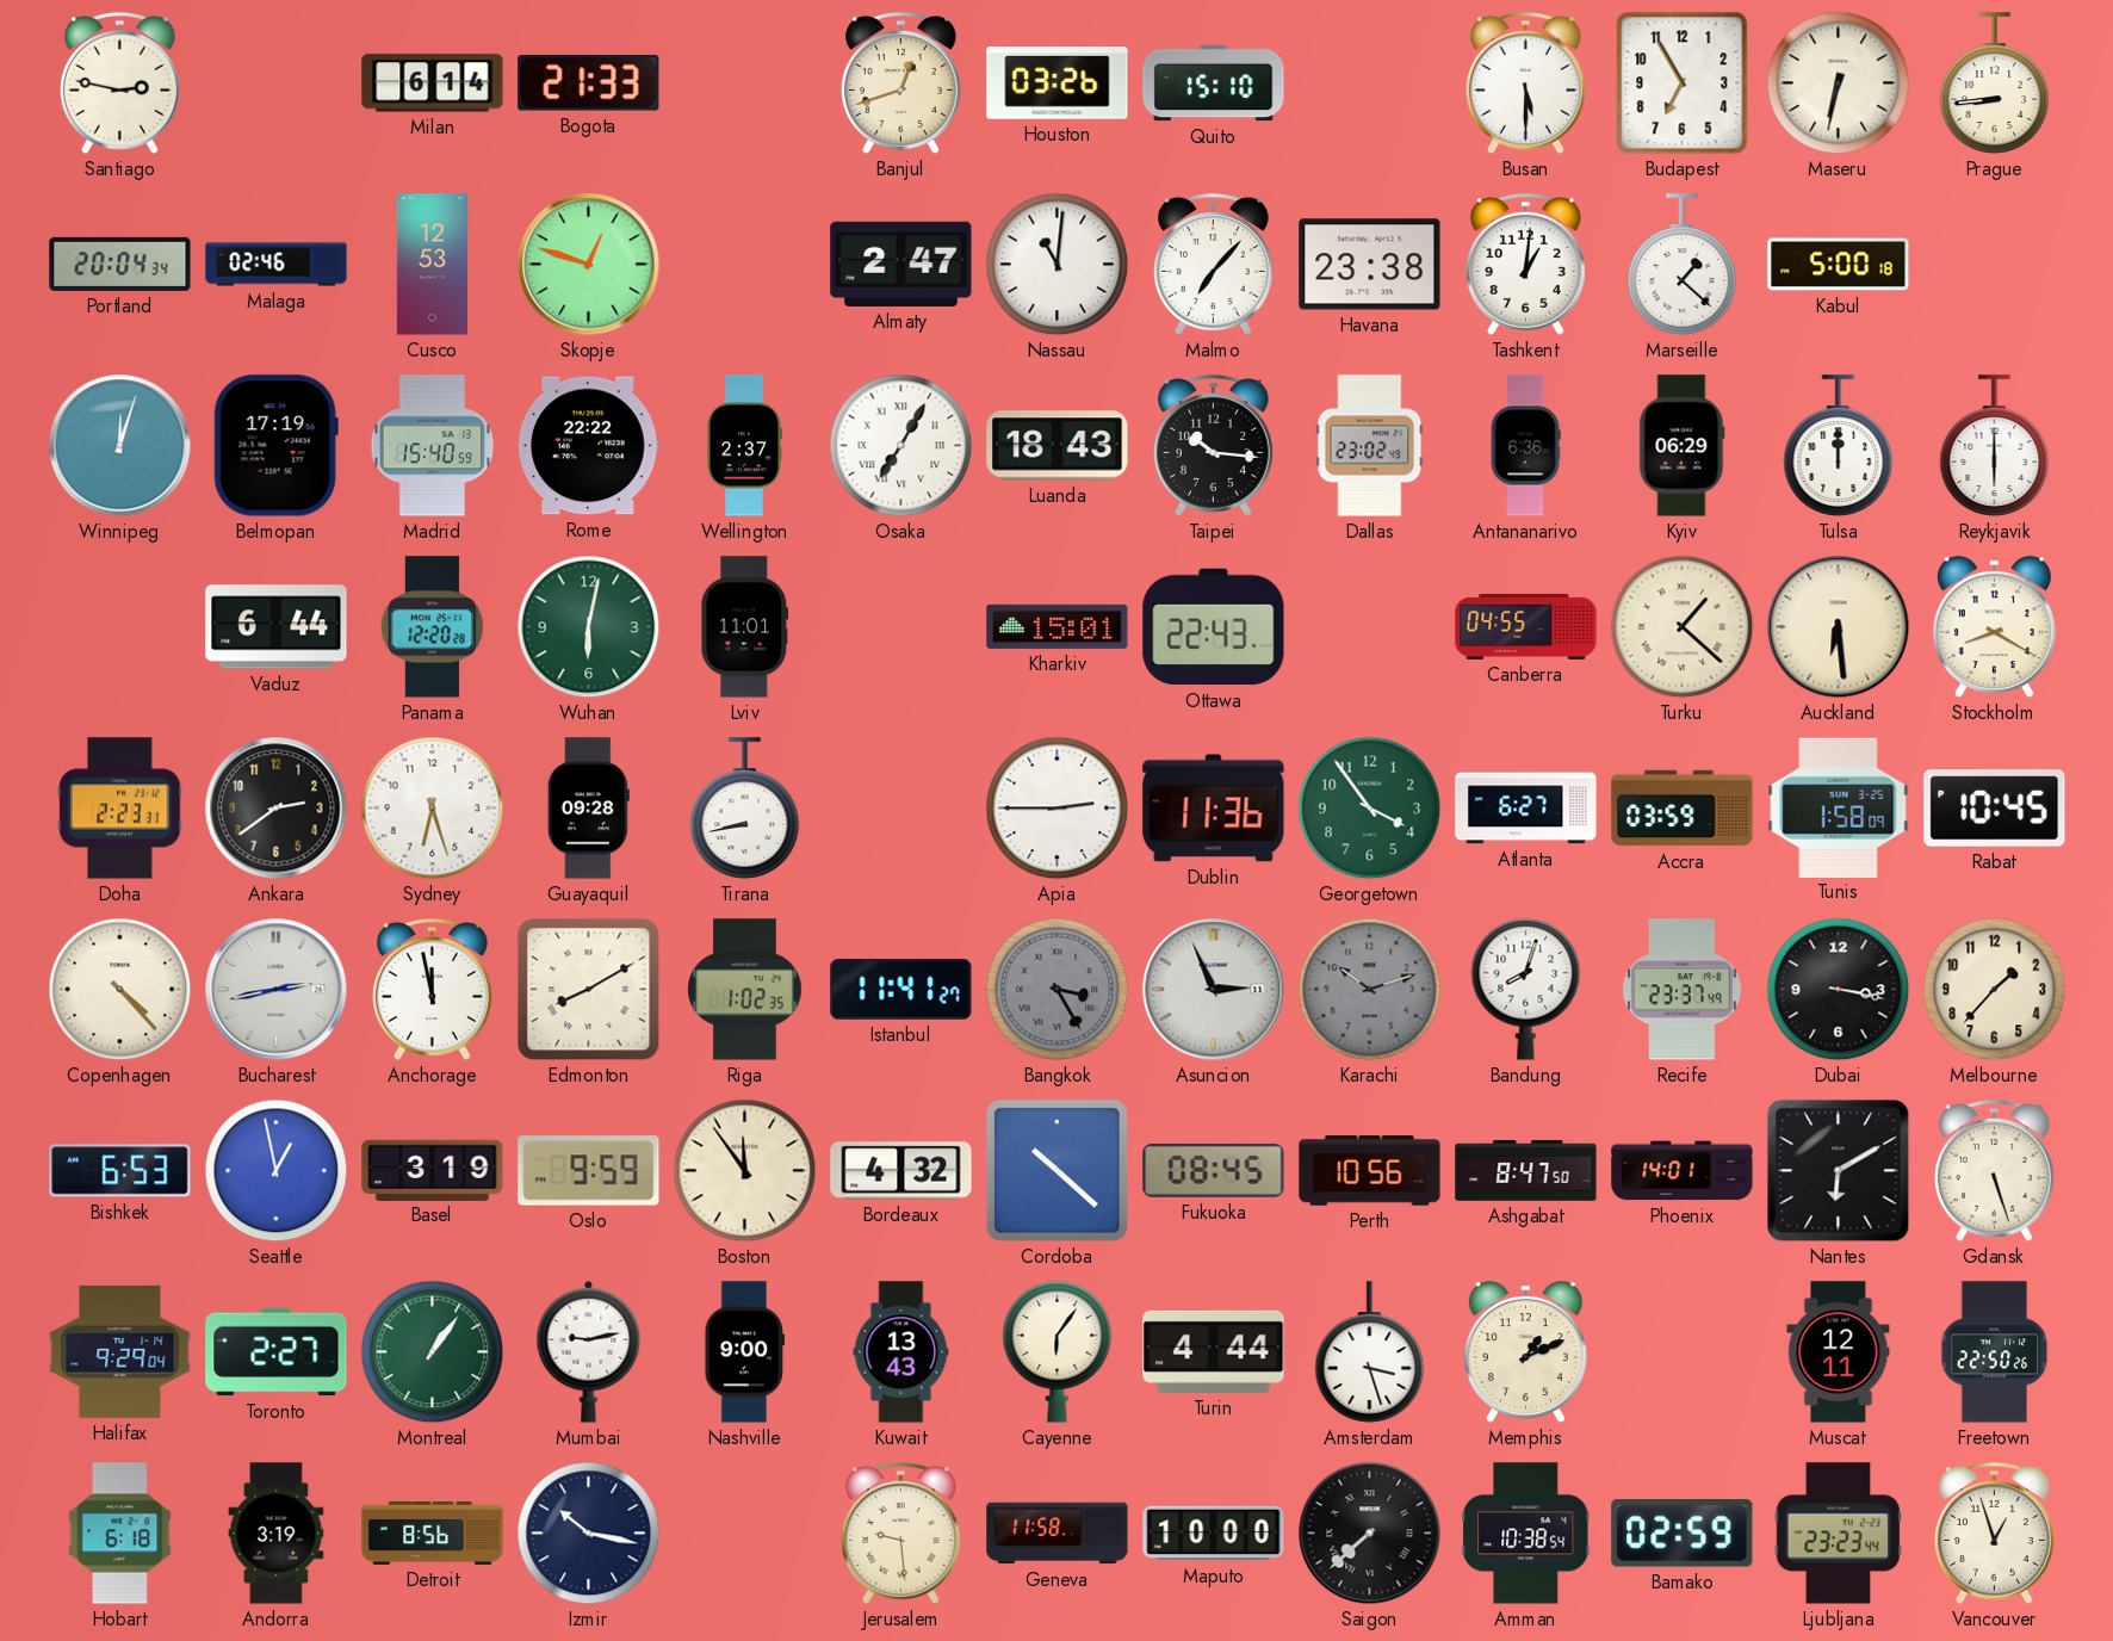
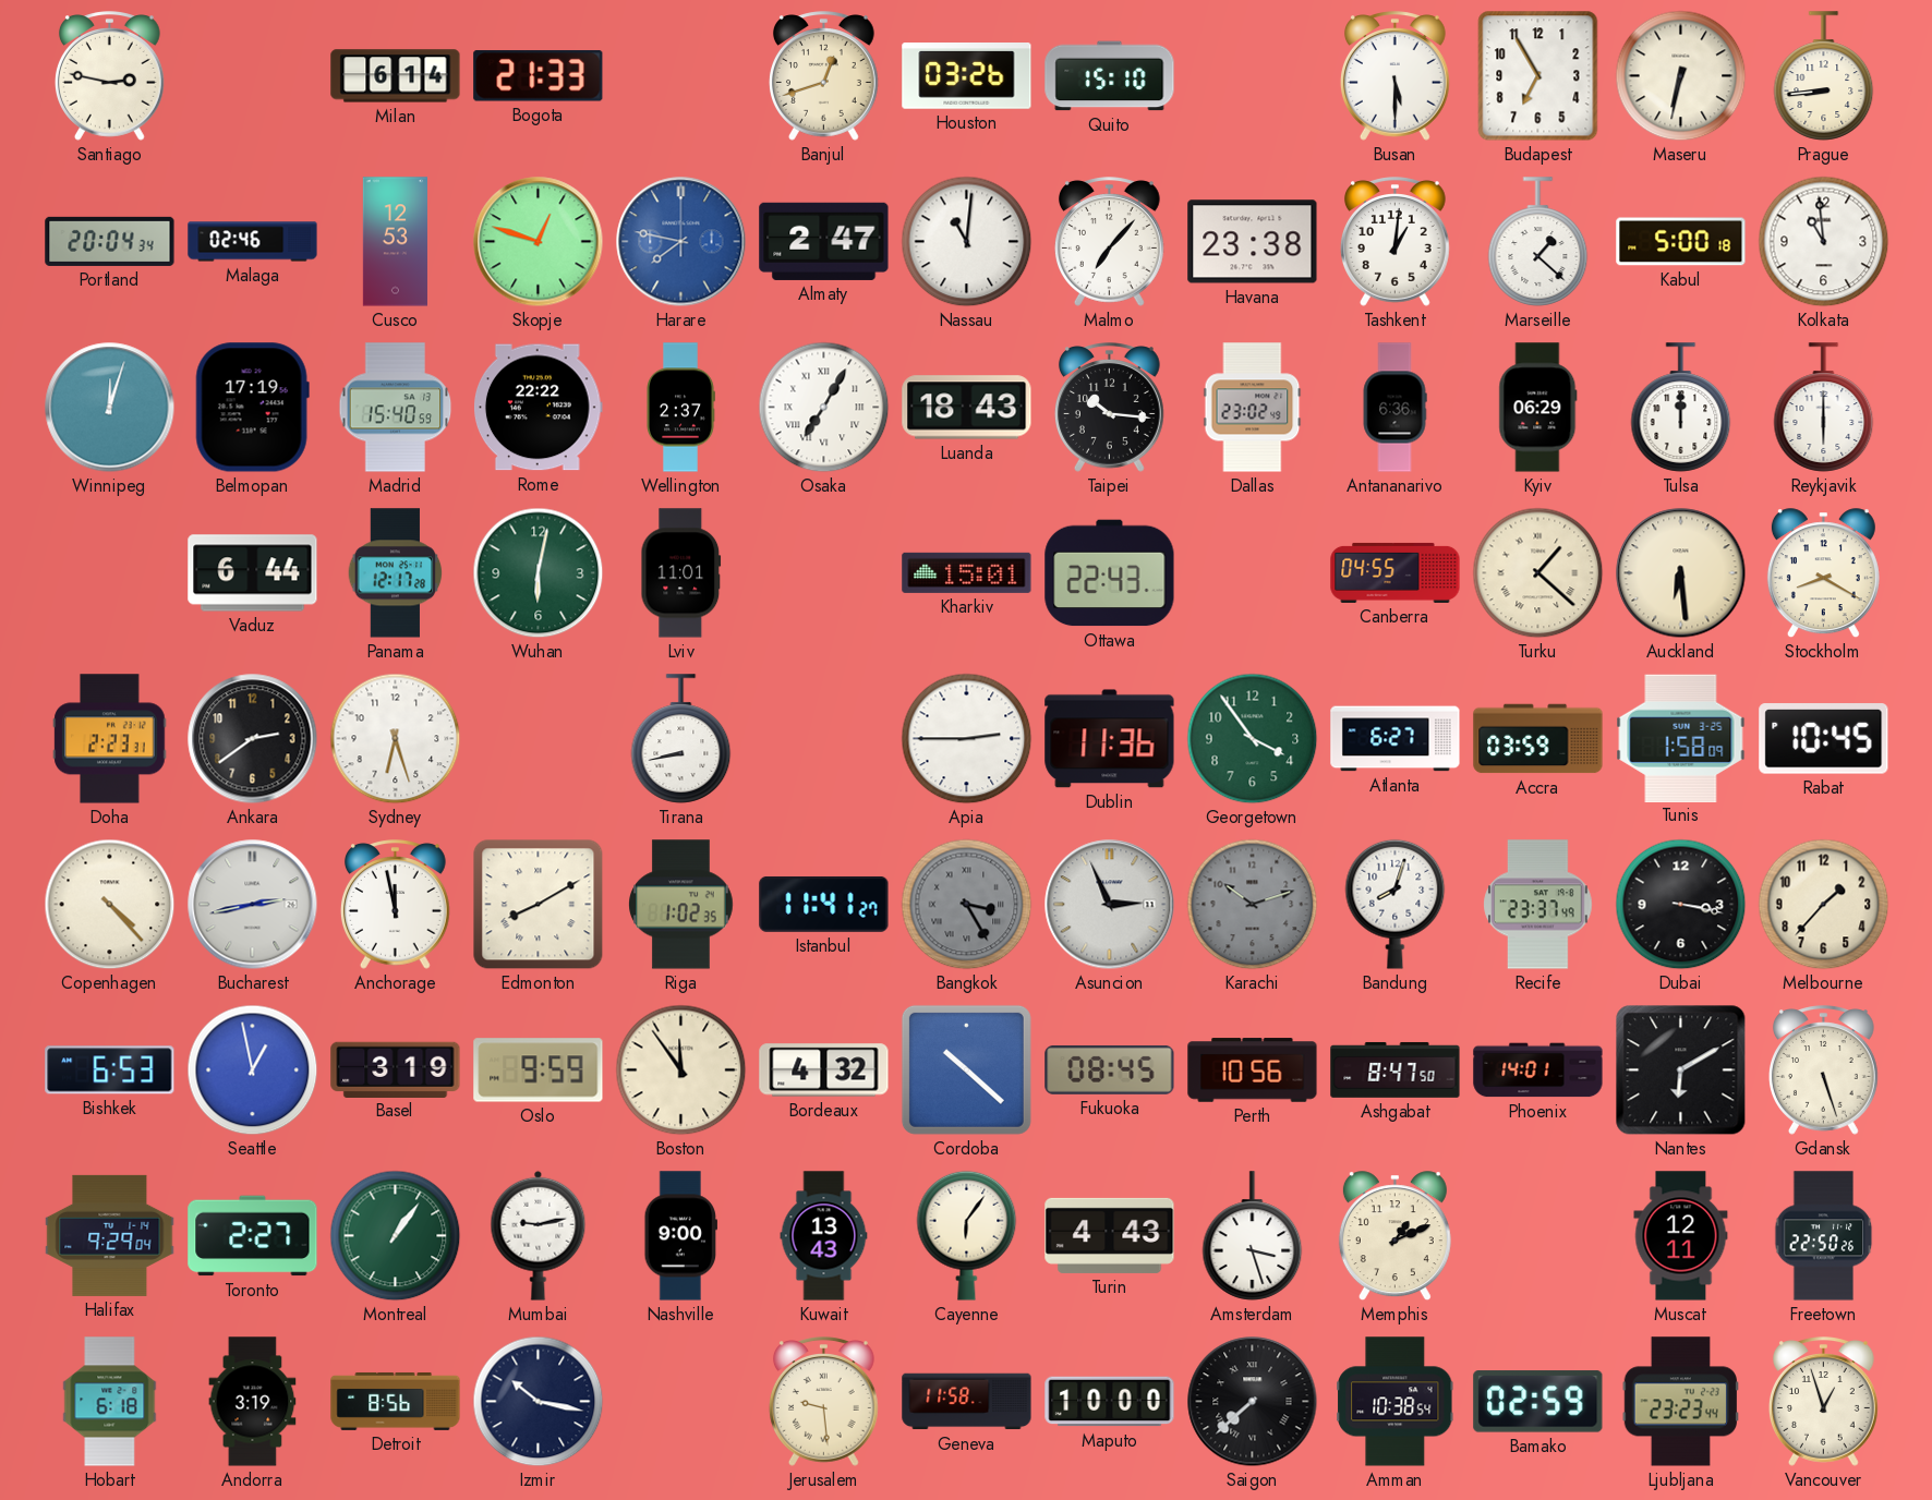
Harare: none -> 7:47 (681, 242)
Kolkata: none -> 10:59 (1824, 242)
Panama: 12:20 -> 12:17 (396, 573)
Guayaquil: 09:28 -> none (588, 809)
Turin: 4:44 -> 4:43 (1110, 1235)
